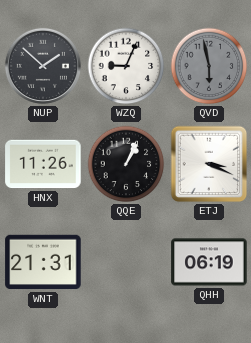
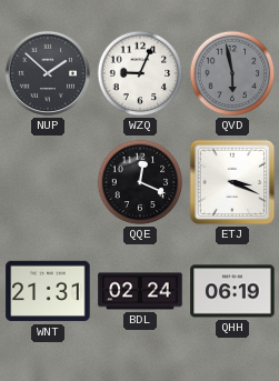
HNX: 11:26 -> none (43, 164)
QQE: 1:04 -> 12:19 (140, 182)
BDL: none -> 02:24 (140, 291)
